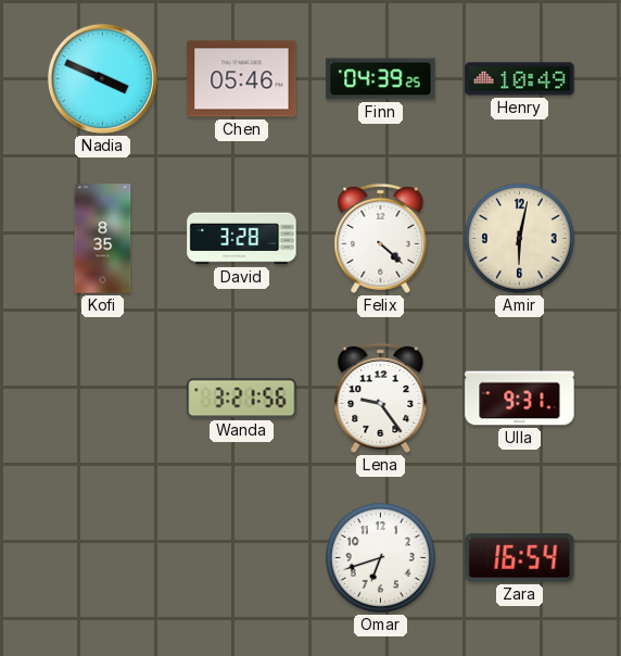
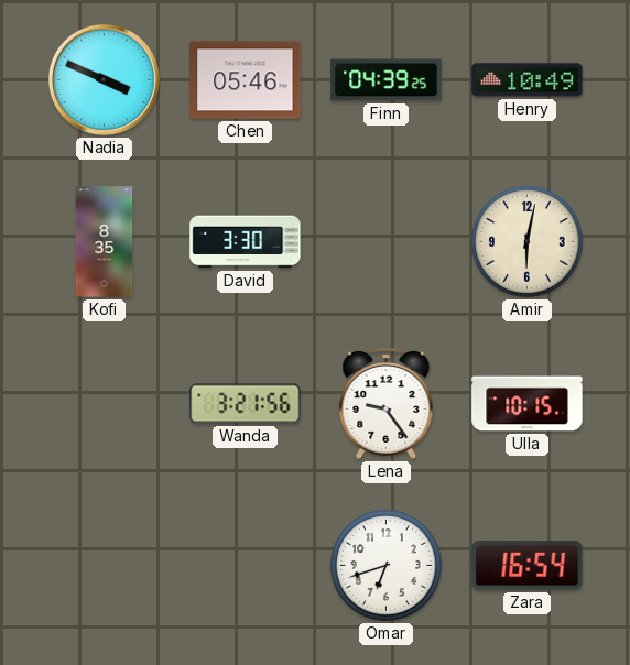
David: 3:28 -> 3:30 (246, 242)
Felix: 4:22 -> none (381, 238)
Ulla: 9:31 -> 10:15 (528, 404)
